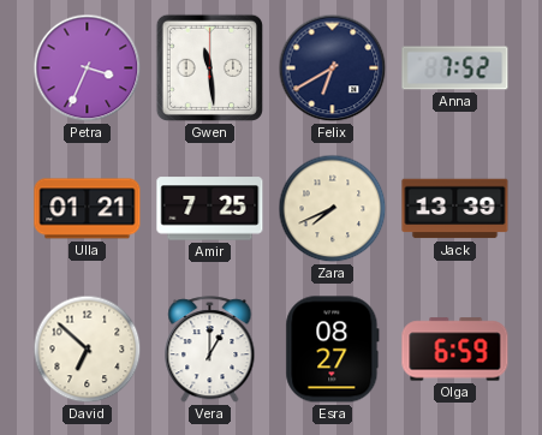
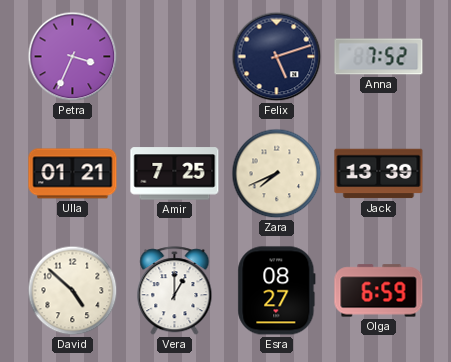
Gwen: 11:29 -> none (209, 67)
Felix: 6:40 -> 5:12 (277, 57)
David: 6:52 -> 4:52 (73, 291)
